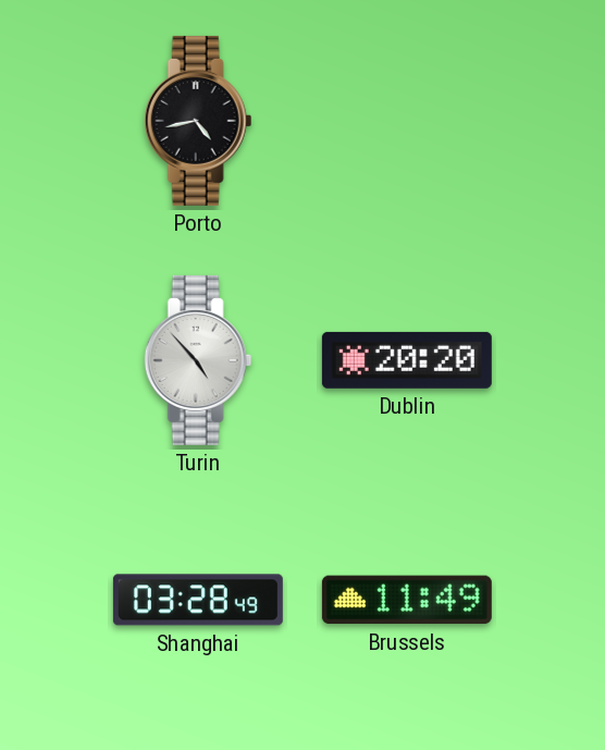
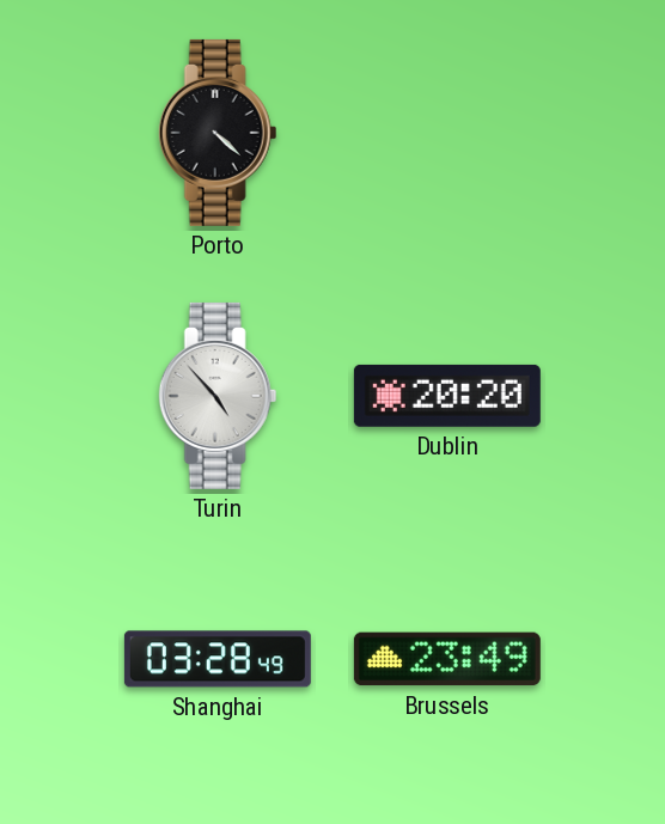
Porto: 4:43 -> 4:22 (218, 133)
Brussels: 11:49 -> 23:49 (447, 659)
